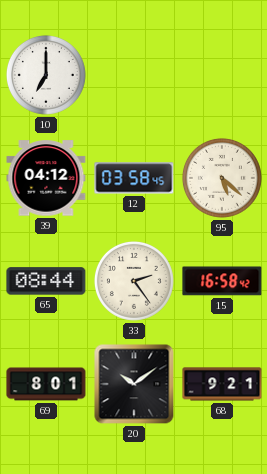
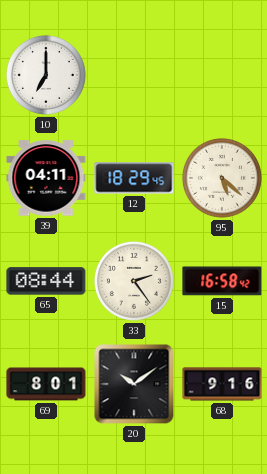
39: 04:12 -> 04:11 (46, 178)
12: 03:58 -> 18:29 (134, 178)
68: 9:21 -> 9:16 (222, 384)
